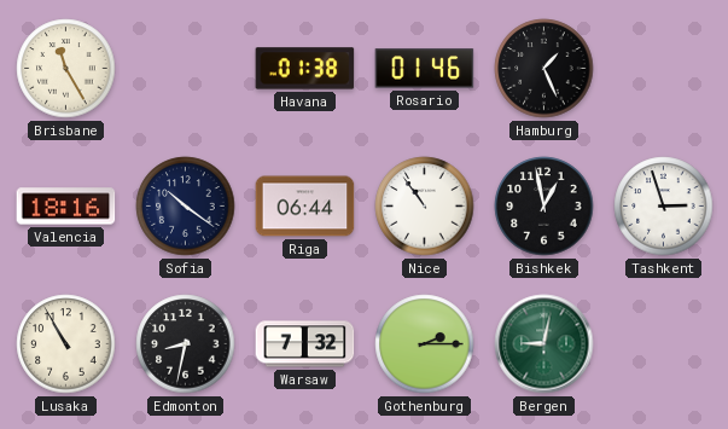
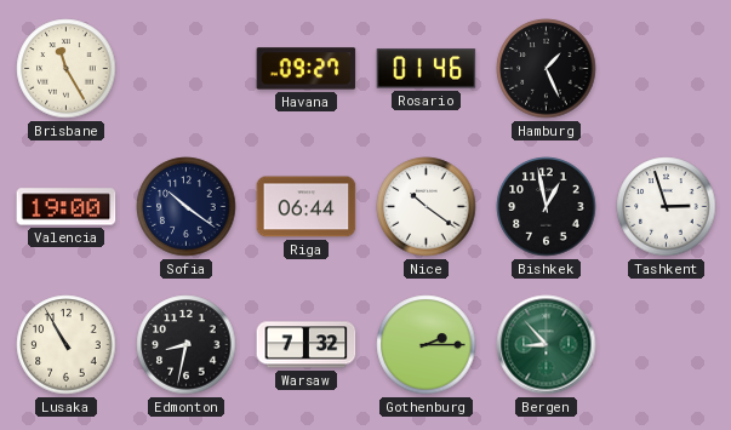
Havana: 01:38 -> 09:27 (307, 69)
Valencia: 18:16 -> 19:00 (67, 207)
Nice: 10:54 -> 10:21 (427, 207)
Bergen: 9:02 -> 8:53 (547, 345)
